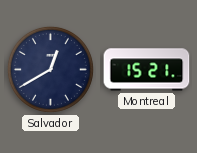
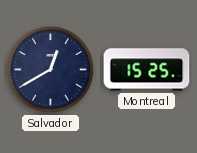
Montreal: 15:21 -> 15:25 (147, 70)
